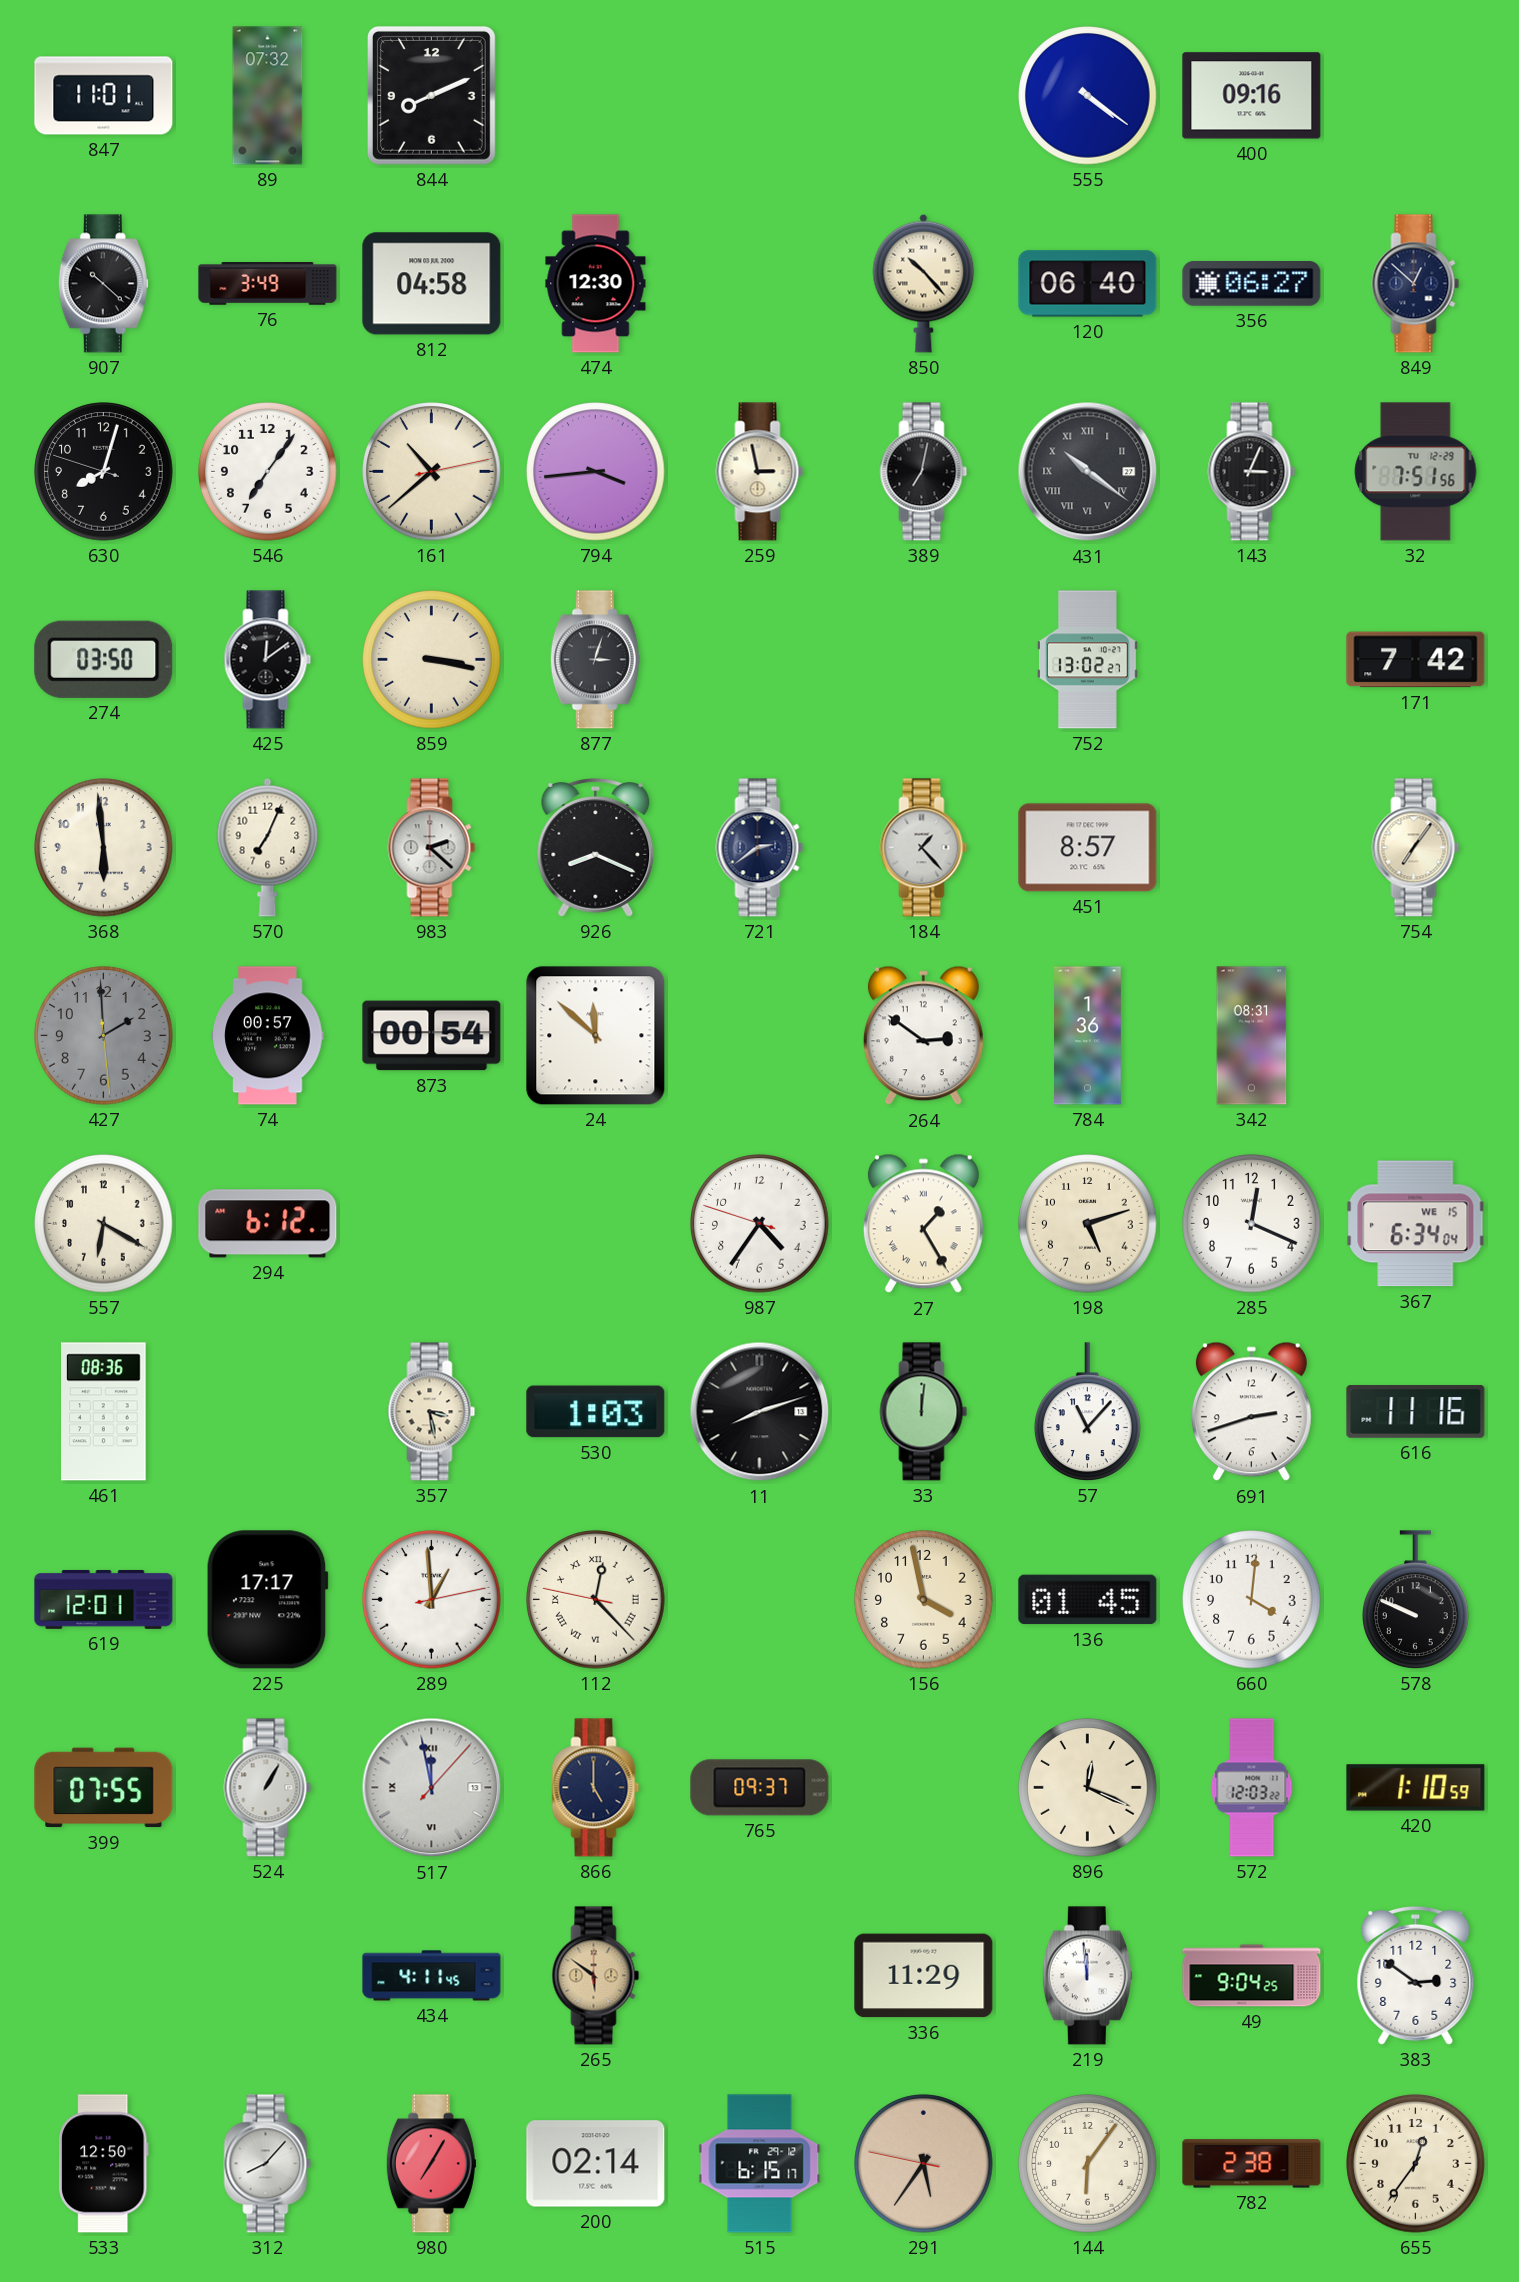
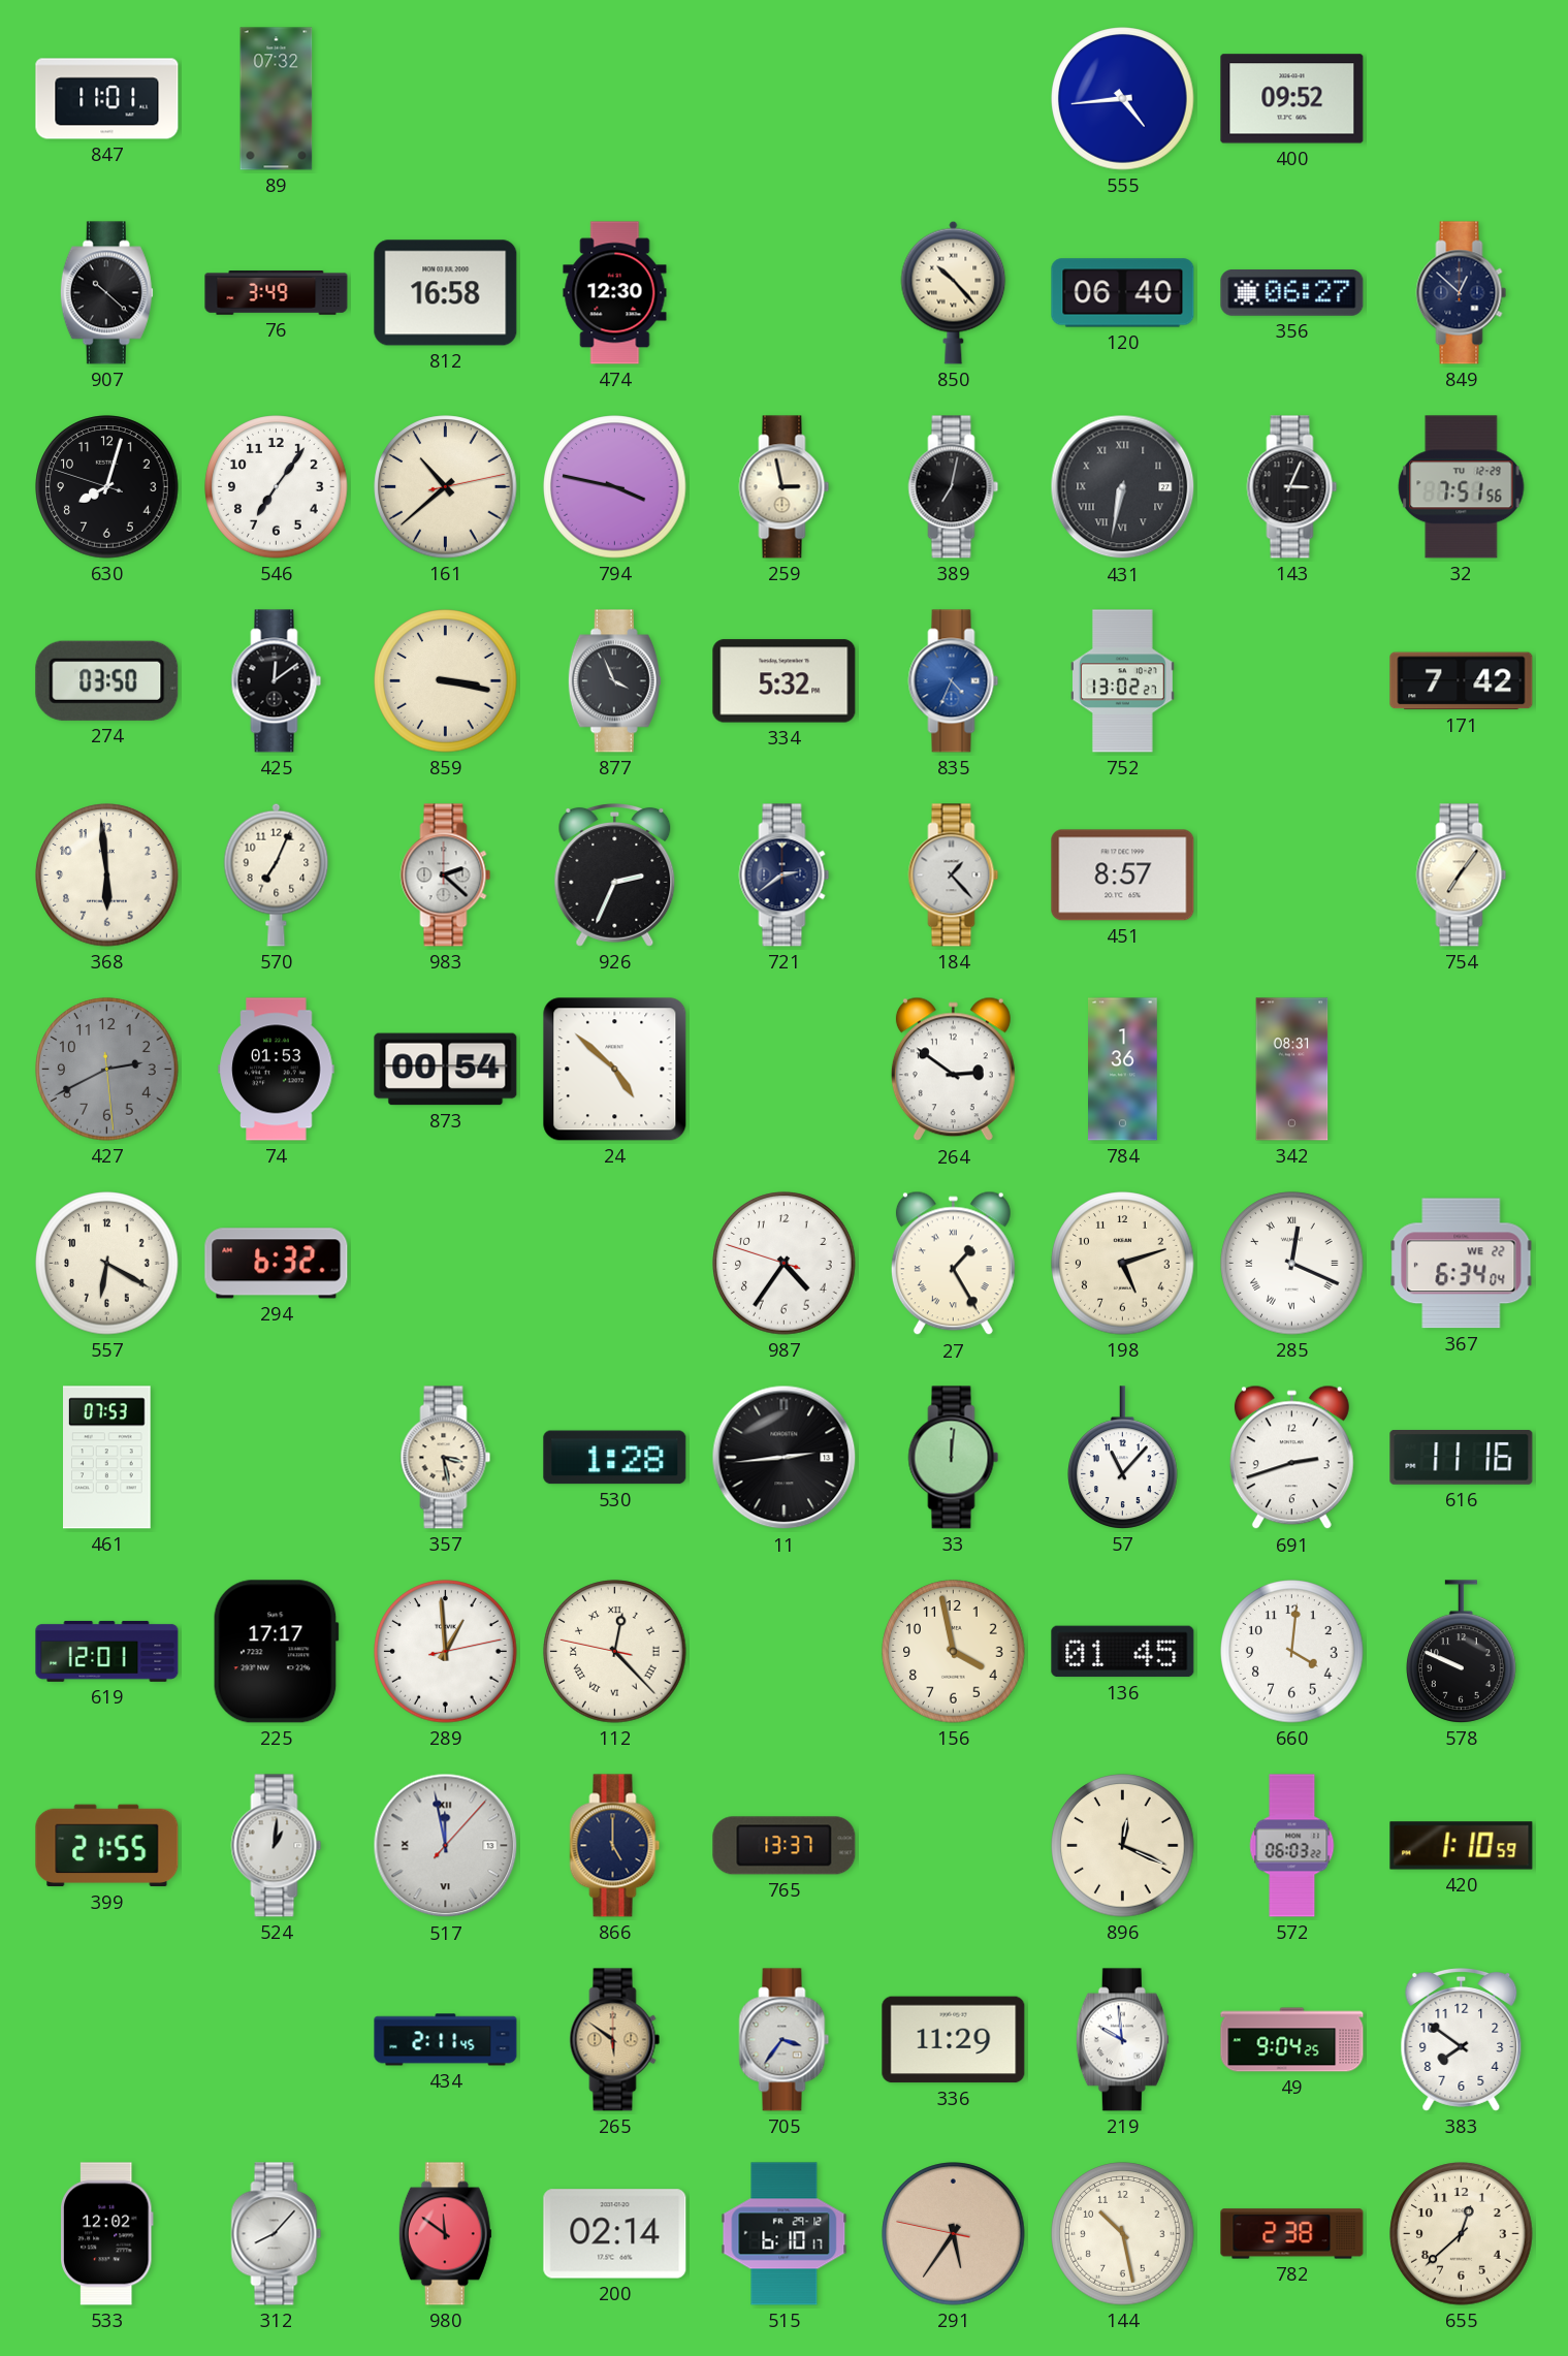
844: 8:11 -> none (431, 95)
555: 4:21 -> 4:44 (1123, 99)
400: 09:16 -> 09:52 (1292, 99)
812: 04:58 -> 16:58 (446, 293)
794: 3:44 -> 3:47 (615, 487)
431: 10:21 -> 6:32 (1123, 487)
877: 3:03 -> 3:56 (614, 681)
334: none -> 5:32 (785, 681)
835: none -> 4:34 (954, 681)
926: 8:19 -> 2:34 (615, 875)
427: 1:59 -> 2:40 (107, 1070)
74: 00:57 -> 01:53 (277, 1070)
24: 11:52 -> 4:52 (615, 1070)
294: 6:12 -> 6:32 (277, 1264)
285 numerals: Arabic -> Roman (1292, 1264)
367 date: WE 15 -> WE 22 (1462, 1264)
461: 08:36 -> 07:53 (107, 1458)
530: 1:03 -> 1:28 (615, 1458)
11: 8:12 -> 2:44 (785, 1458)
399: 07:55 -> 21:55 (107, 1846)
524: 1:05 -> 1:01 (277, 1846)
765: 09:37 -> 13:37 (785, 1846)
572: 12:03 -> 06:03 (1292, 1846)
434: 4:11 -> 2:11 (446, 2040)
705: none -> 3:36 (785, 2040)
219: 11:59 -> 9:59 (1122, 2040)
383: 2:51 -> 7:51 (1462, 2040)
533: 12:50 -> 12:02 (106, 2234)
980: 7:05 -> 11:51 (445, 2234)
515: 6:15 -> 6:10 (785, 2234)
144: 6:06 -> 10:28 (1123, 2234)
655: 12:36 -> 12:38 (1462, 2234)
